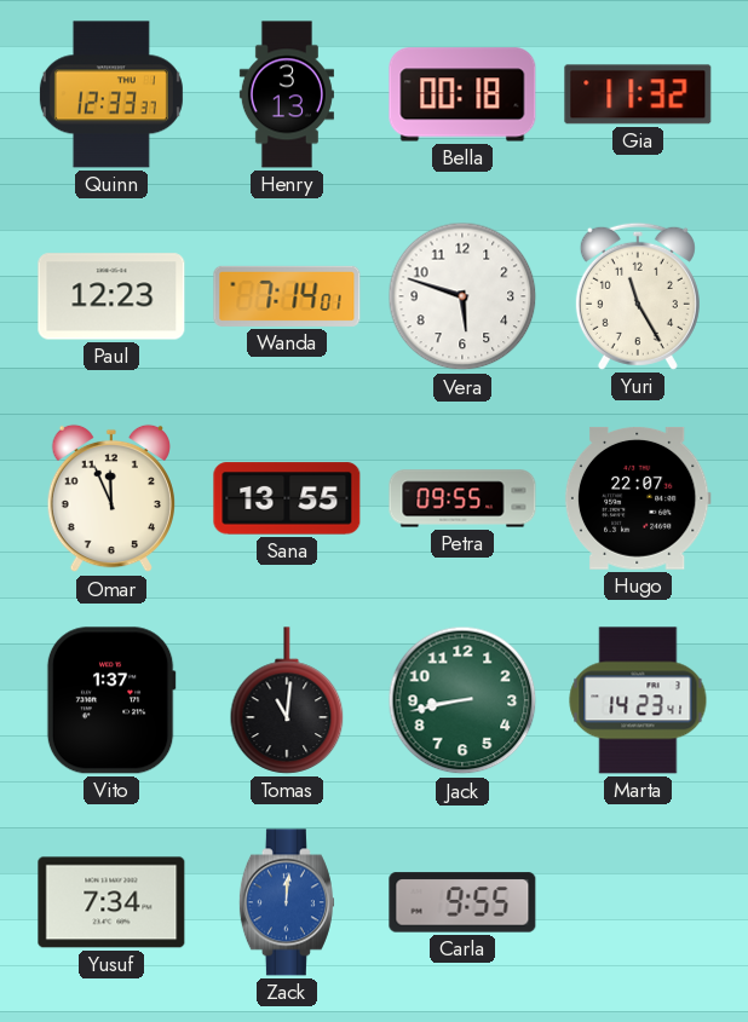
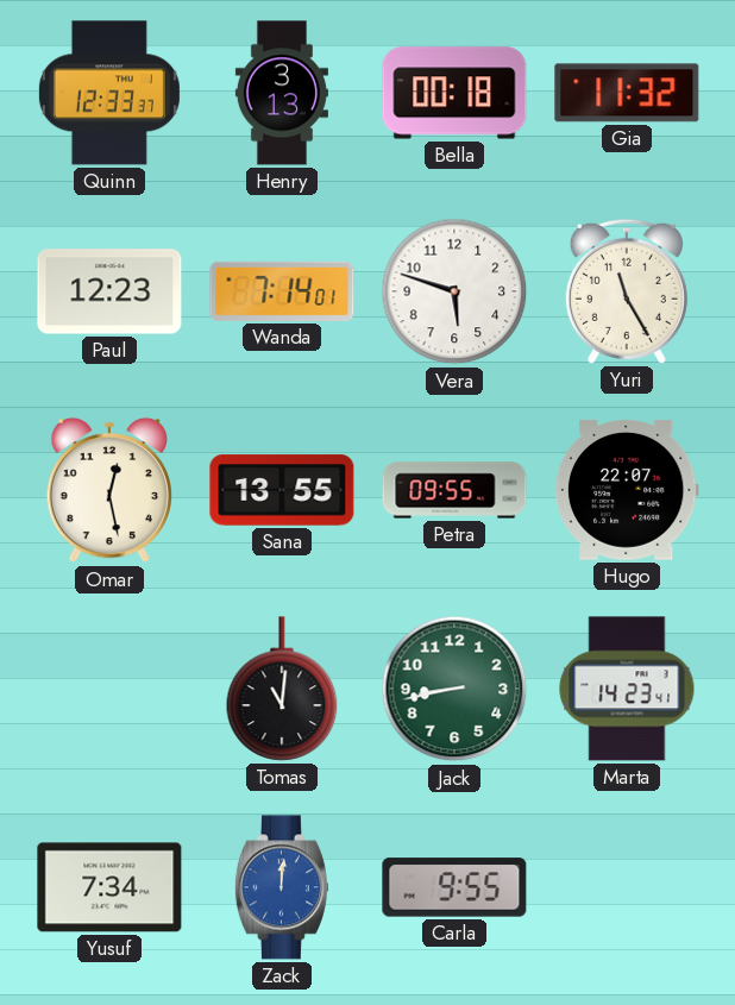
Omar: 11:56 -> 12:28 (108, 490)
Vito: 1:37 -> none (111, 700)
